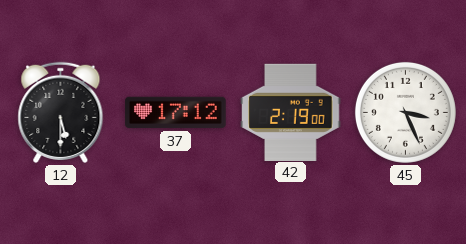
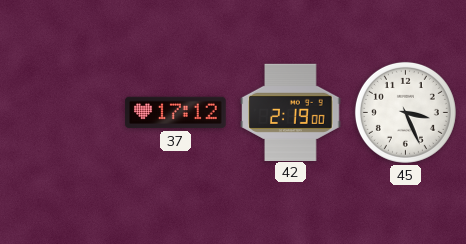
12: 5:30 -> none (61, 112)
